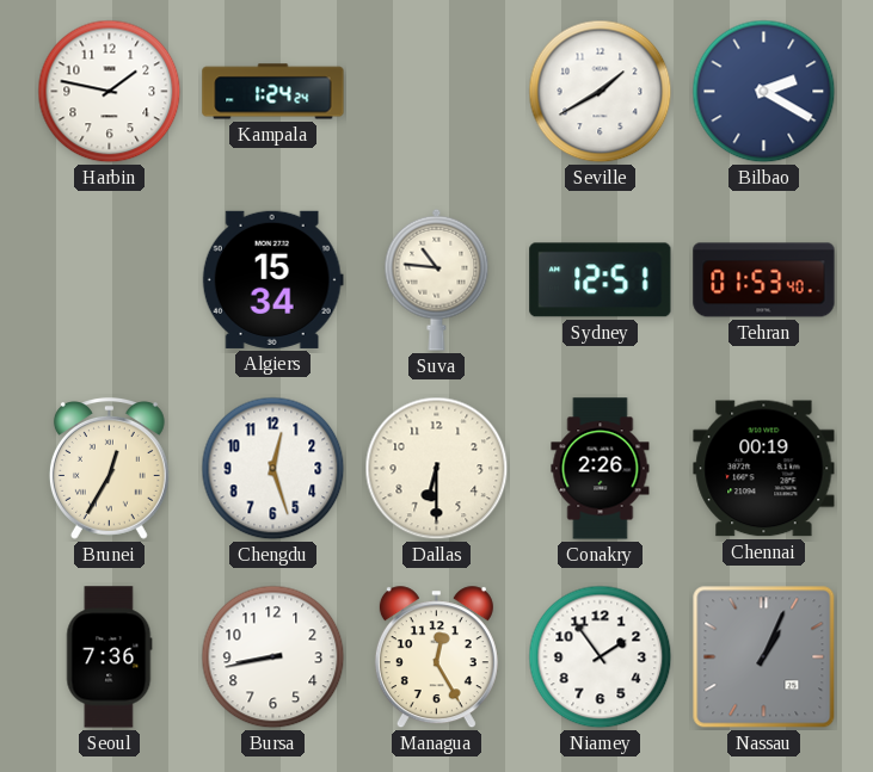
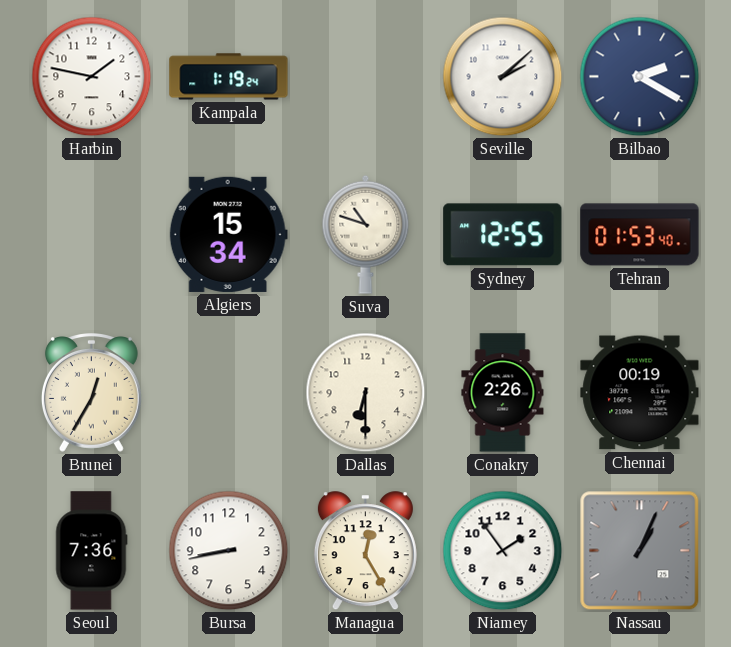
Kampala: 1:24 -> 1:19 (229, 77)
Seville: 1:40 -> 2:08 (503, 77)
Suva: 10:46 -> 10:48 (366, 234)
Sydney: 12:51 -> 12:55 (503, 235)
Chengdu: 12:27 -> none (273, 469)
